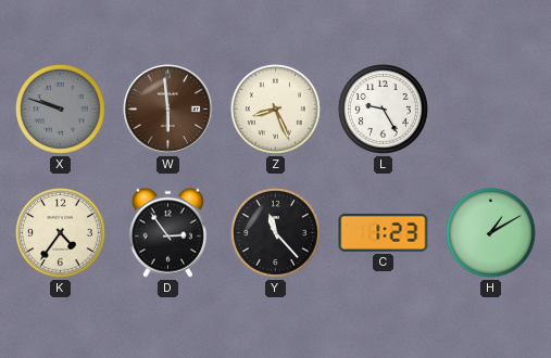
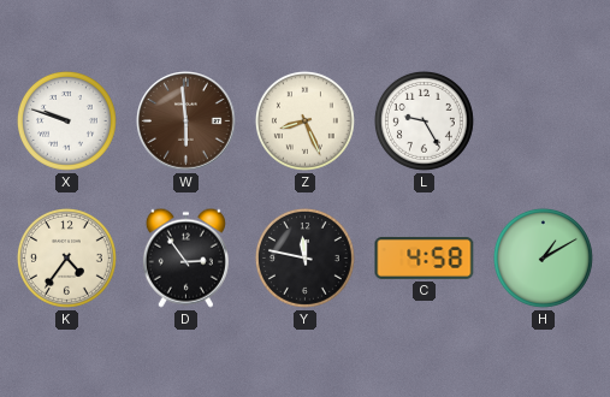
X dial: grey -> white (66, 120)
Y: 11:23 -> 11:47 (304, 257)
C: 1:23 -> 4:58 (425, 257)
